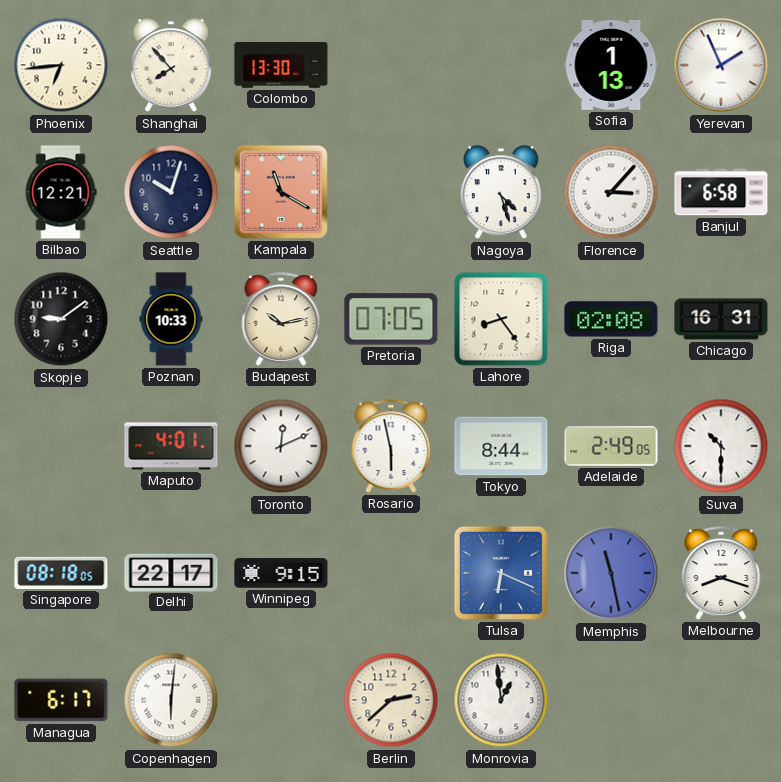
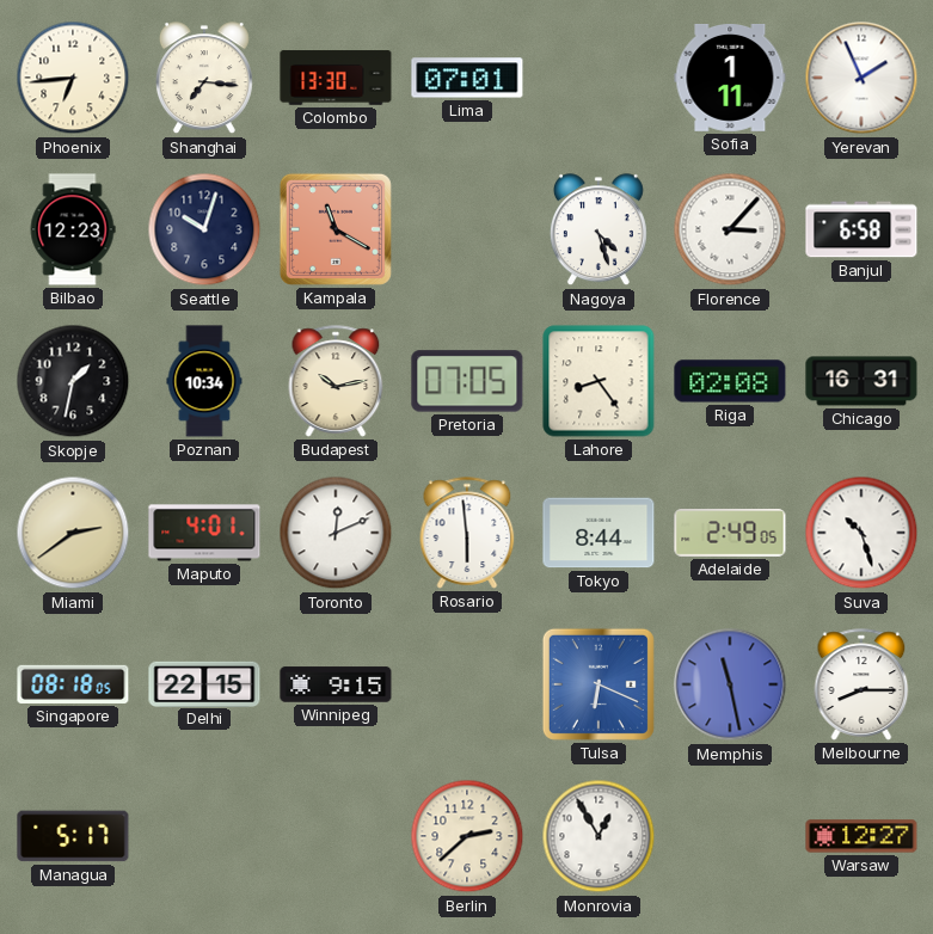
Shanghai: 7:53 -> 7:16 (204, 79)
Lima: none -> 07:01 (467, 78)
Sofia: 1:13 -> 1:11 (730, 79)
Bilbao: 12:21 -> 12:23 (73, 229)
Skopje: 9:09 -> 1:32 (73, 381)
Poznan: 10:33 -> 10:34 (204, 381)
Miami: none -> 2:39 (73, 533)
Rosario: 5:58 -> 5:59 (467, 533)
Suva: 10:30 -> 10:27 (861, 533)
Delhi: 22:17 -> 22:15 (204, 683)
Melbourne: 8:18 -> 8:15 (861, 684)
Managua: 6:17 -> 5:17 (73, 836)
Copenhagen: 6:01 -> none (171, 700)
Monrovia: 12:59 -> 12:55 (599, 836)
Warsaw: none -> 12:27 (861, 836)
